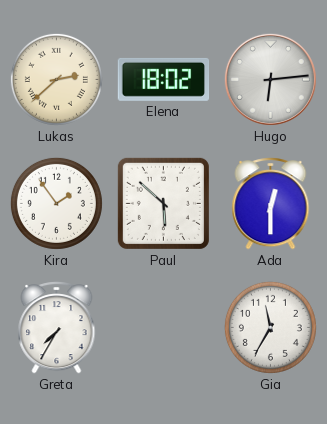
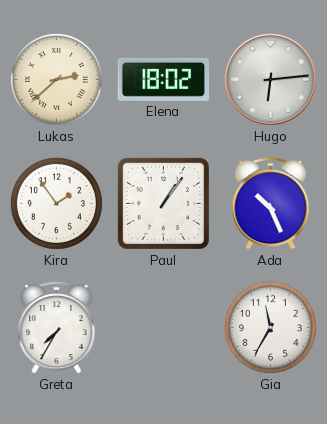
Paul: 5:52 -> 1:06 (163, 203)
Ada: 12:30 -> 10:26 (271, 204)
